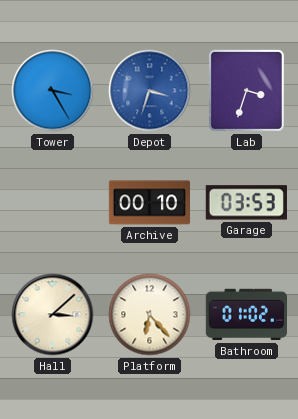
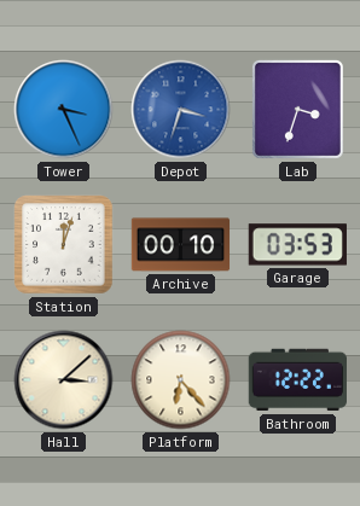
Tower: 3:25 -> 3:26 (64, 110)
Station: none -> 12:03 (64, 245)
Bathroom: 01:02 -> 12:22 (297, 380)
